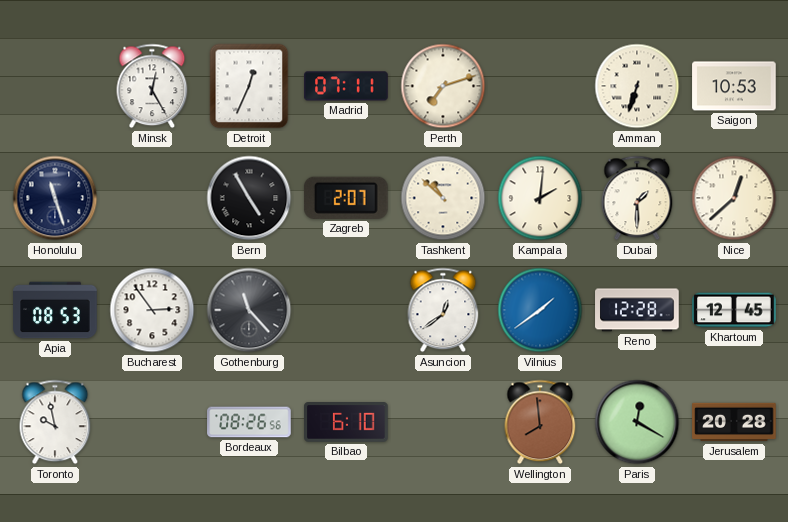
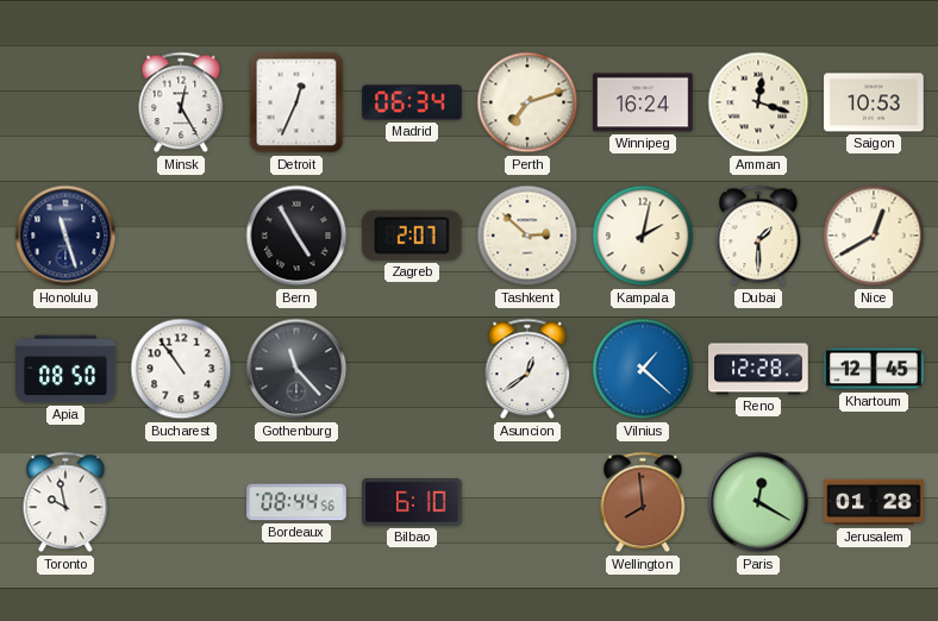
Madrid: 07:11 -> 06:34 (412, 102)
Winnipeg: none -> 16:24 (643, 102)
Amman: 6:33 -> 12:18 (758, 102)
Tashkent: 10:52 -> 2:52 (527, 236)
Kampala: 2:01 -> 2:02 (643, 236)
Nice: 12:38 -> 12:40 (874, 236)
Apia: 08:53 -> 08:50 (65, 369)
Bucharest: 2:54 -> 10:54 (181, 369)
Vilnius: 1:39 -> 1:22 (643, 369)
Bordeaux: 08:26 -> 08:44 (296, 502)
Jerusalem: 20:28 -> 01:28 (874, 502)
